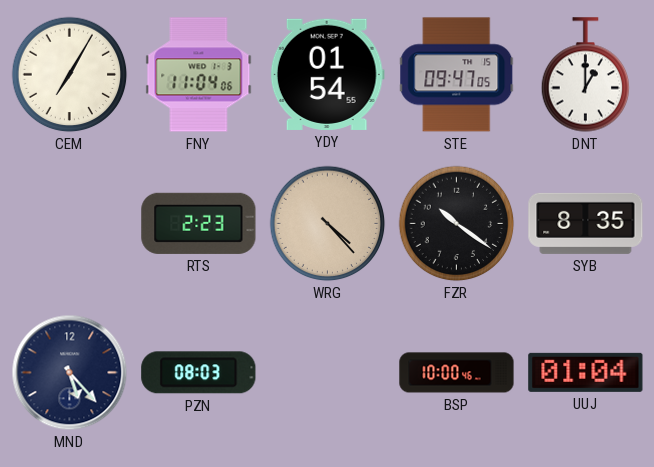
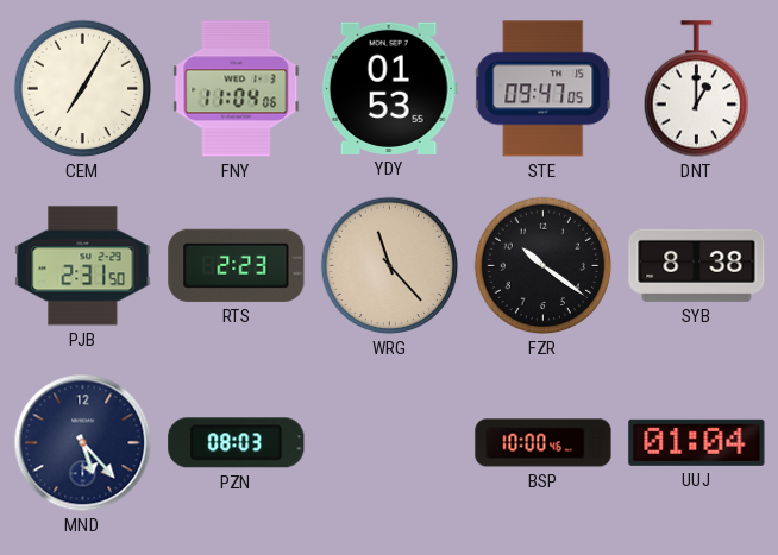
YDY: 01:54 -> 01:53 (389, 88)
PJB: none -> 2:31 (83, 266)
WRG: 4:23 -> 11:23 (390, 266)
SYB: 8:35 -> 8:38 (697, 265)
